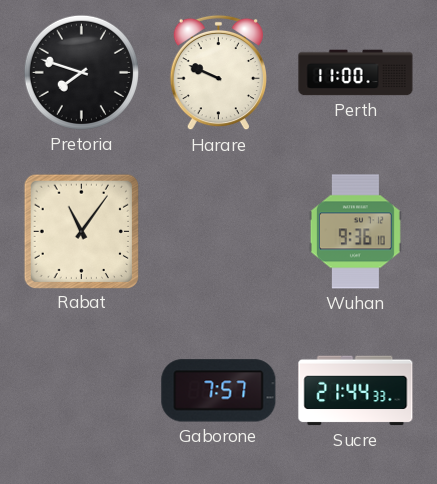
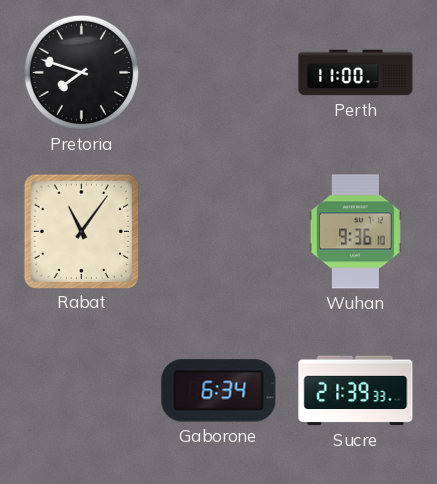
Harare: 9:49 -> none (218, 73)
Gaborone: 7:57 -> 6:34 (219, 391)
Sucre: 21:44 -> 21:39 (356, 391)
